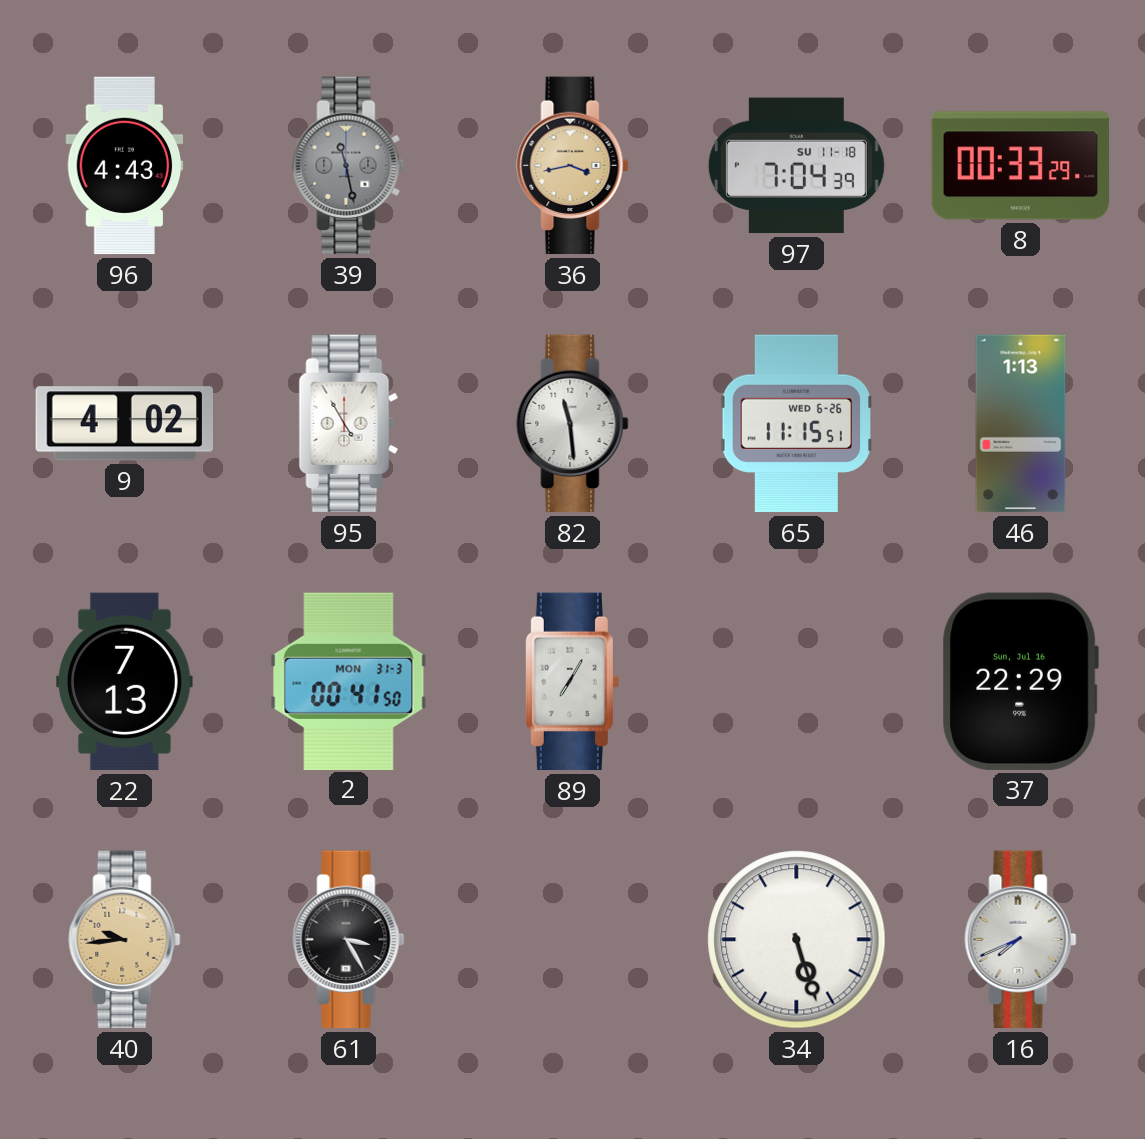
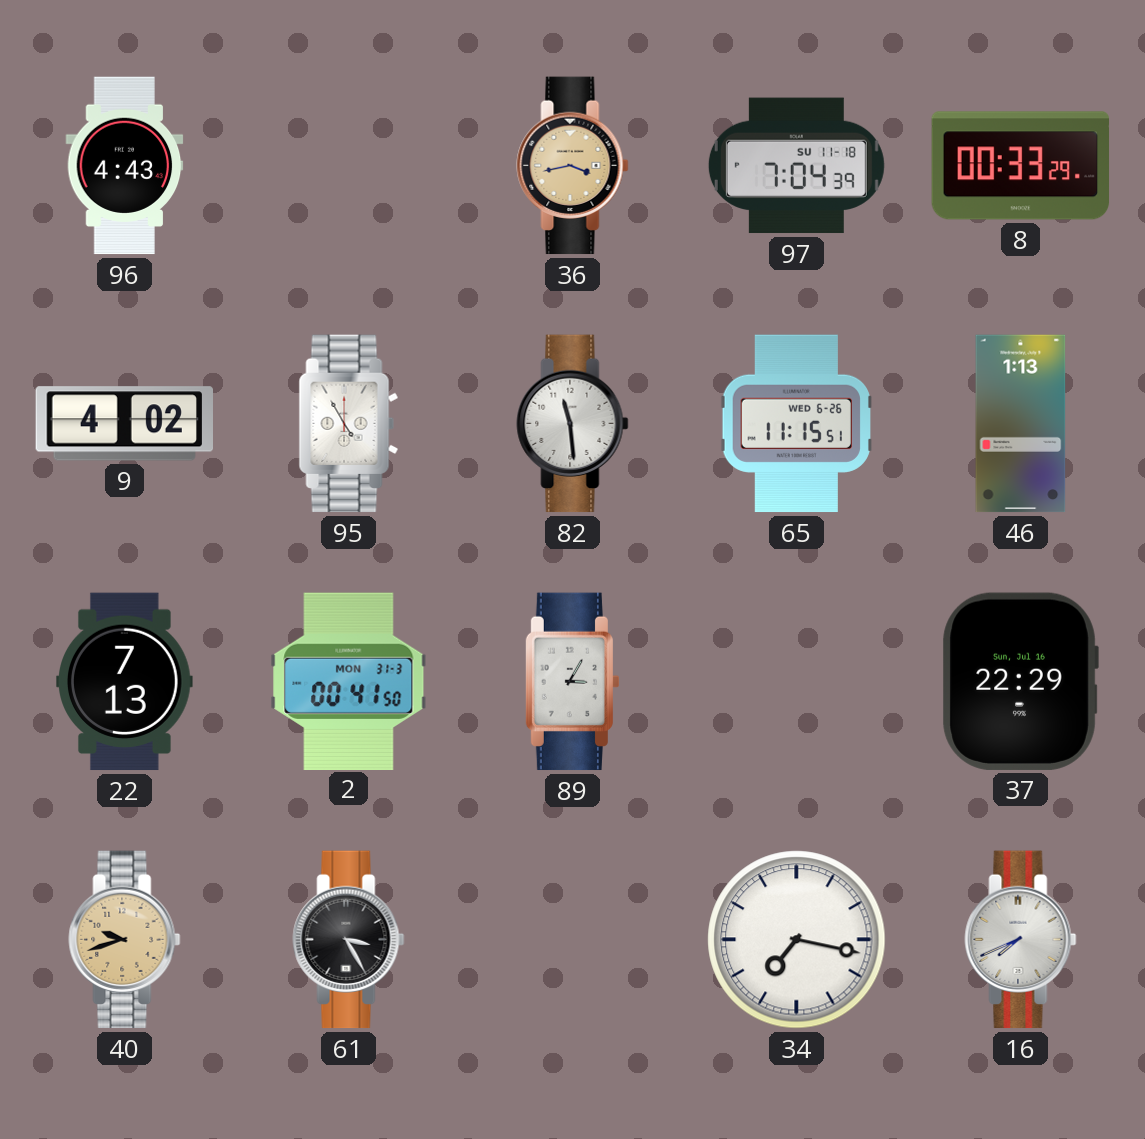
39: 11:28 -> none (349, 166)
89: 7:05 -> 3:05 (571, 682)
40: 9:44 -> 9:42 (125, 940)
34: 5:27 -> 7:17 (797, 940)
